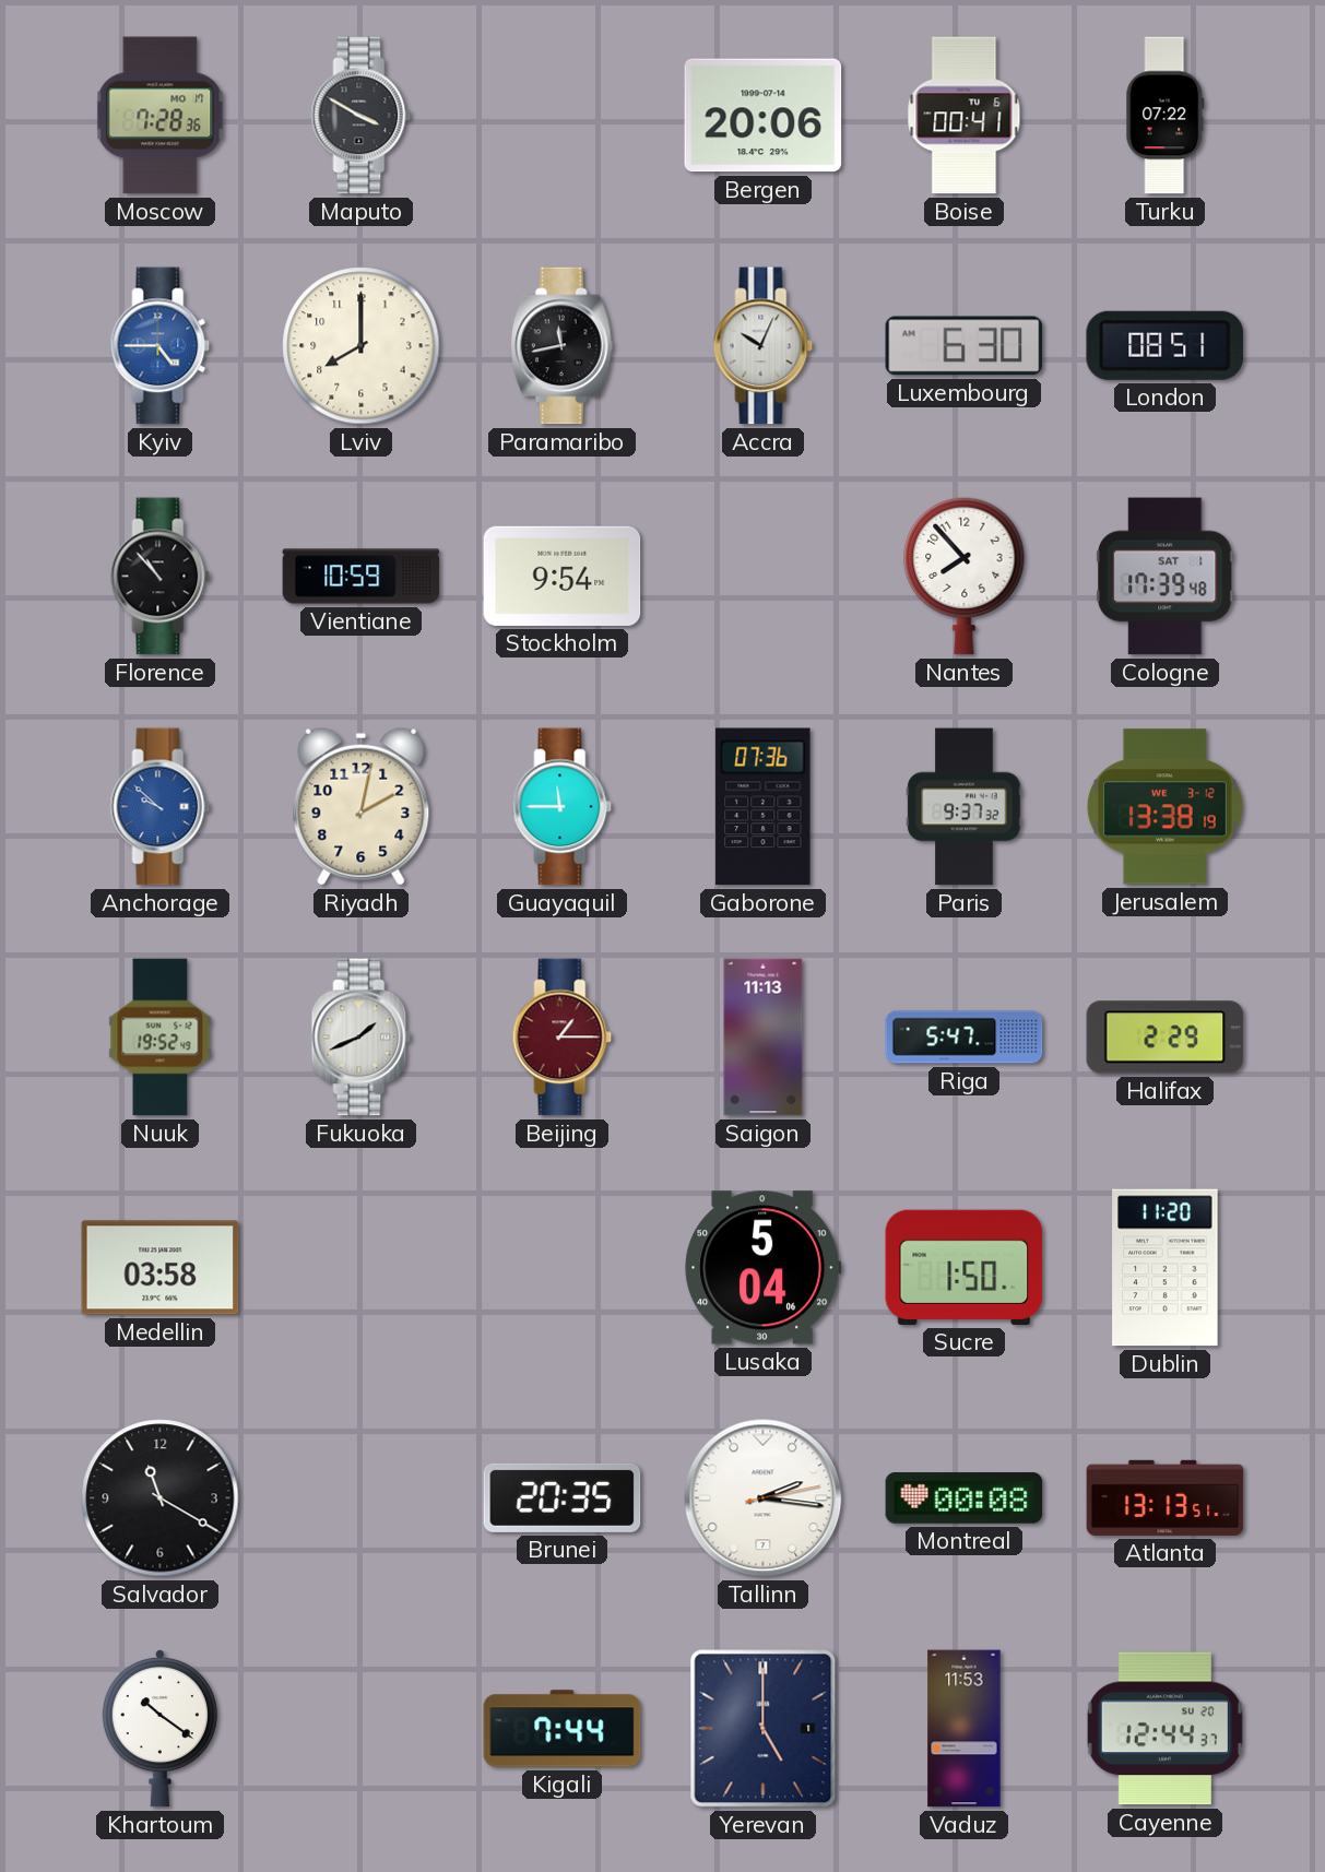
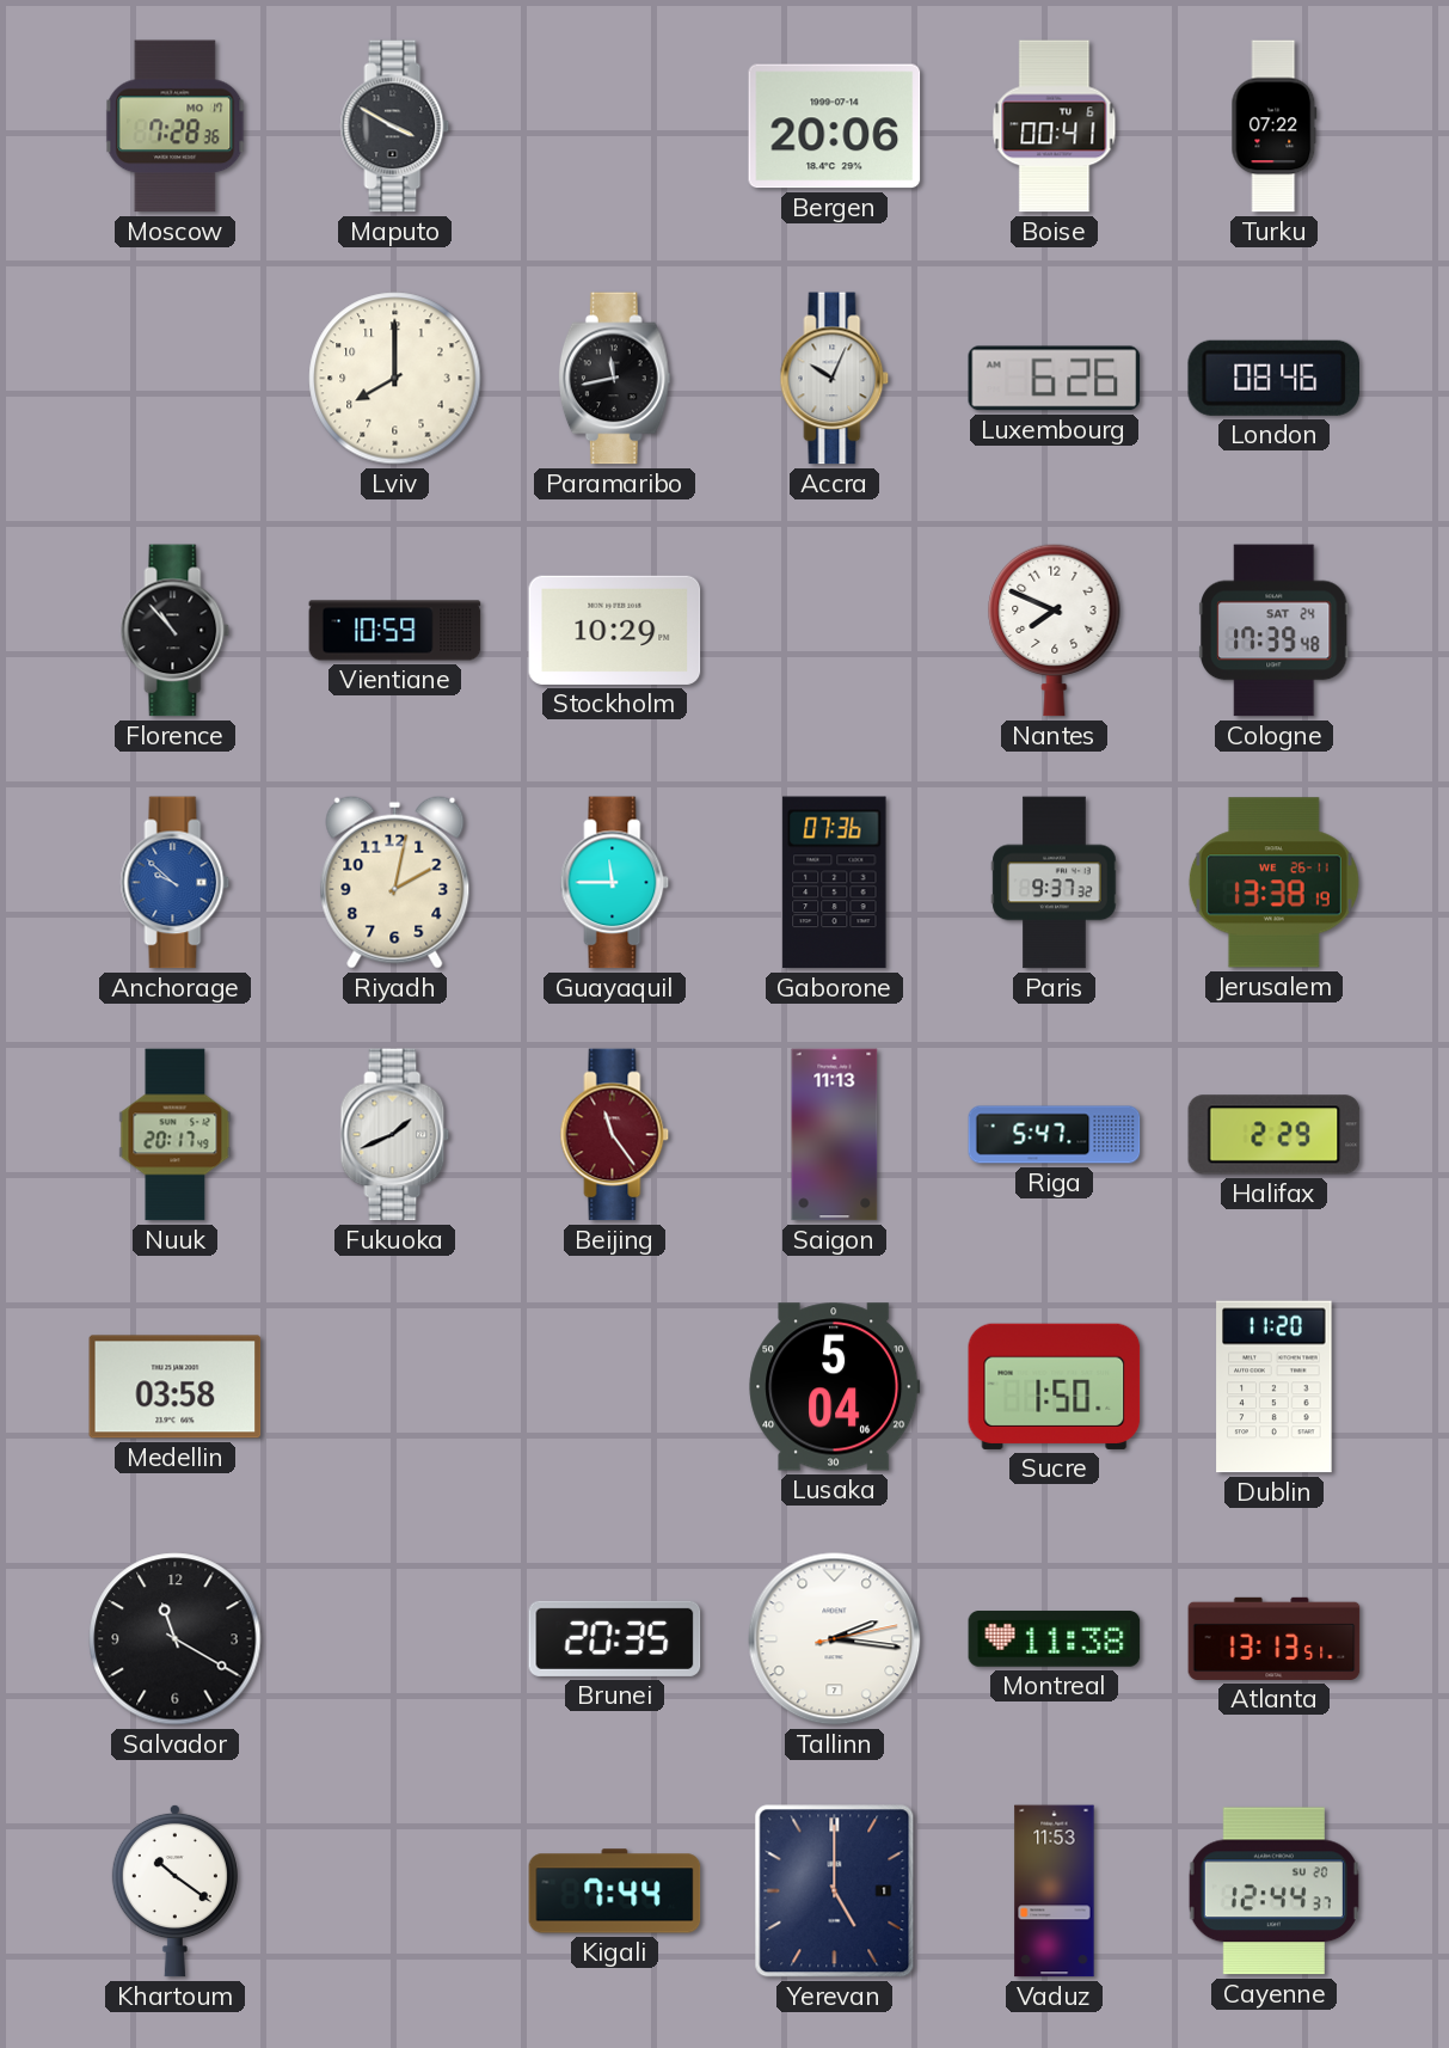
Kyiv: 4:45 -> none (161, 346)
Luxembourg: 6:30 -> 6:26 (1055, 379)
London: 08:51 -> 08:46 (1273, 378)
Stockholm: 9:54 -> 10:29 (615, 630)
Nantes: 7:53 -> 7:49 (1055, 630)
Cologne date: SAT 1 -> SAT 24 (1275, 631)
Jerusalem date: WE 3-12 -> WE 26-11 (1273, 883)
Nuuk: 19:52 -> 20:17 (176, 1135)
Beijing: 1:15 -> 11:24 (615, 1135)
Montreal: 00:08 -> 11:38 (1055, 1639)
